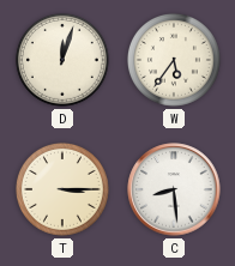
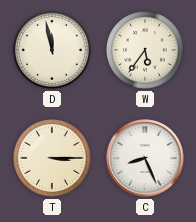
D: 12:03 -> 11:58 (52, 50)
C: 8:29 -> 8:26 (145, 158)
